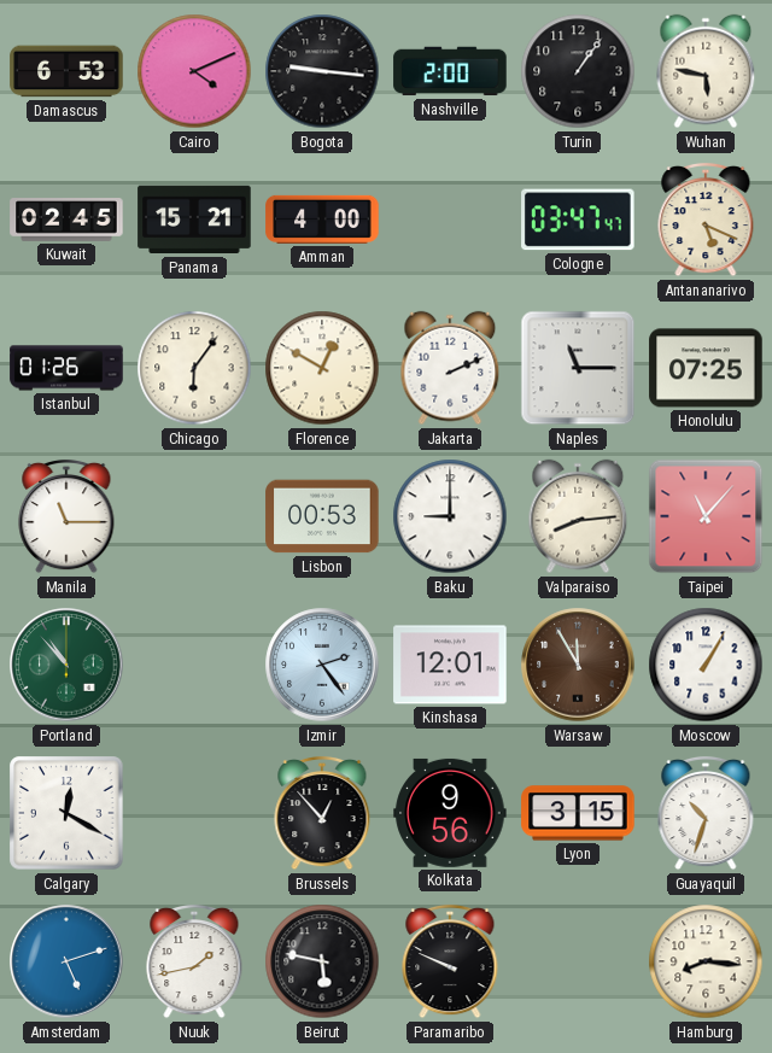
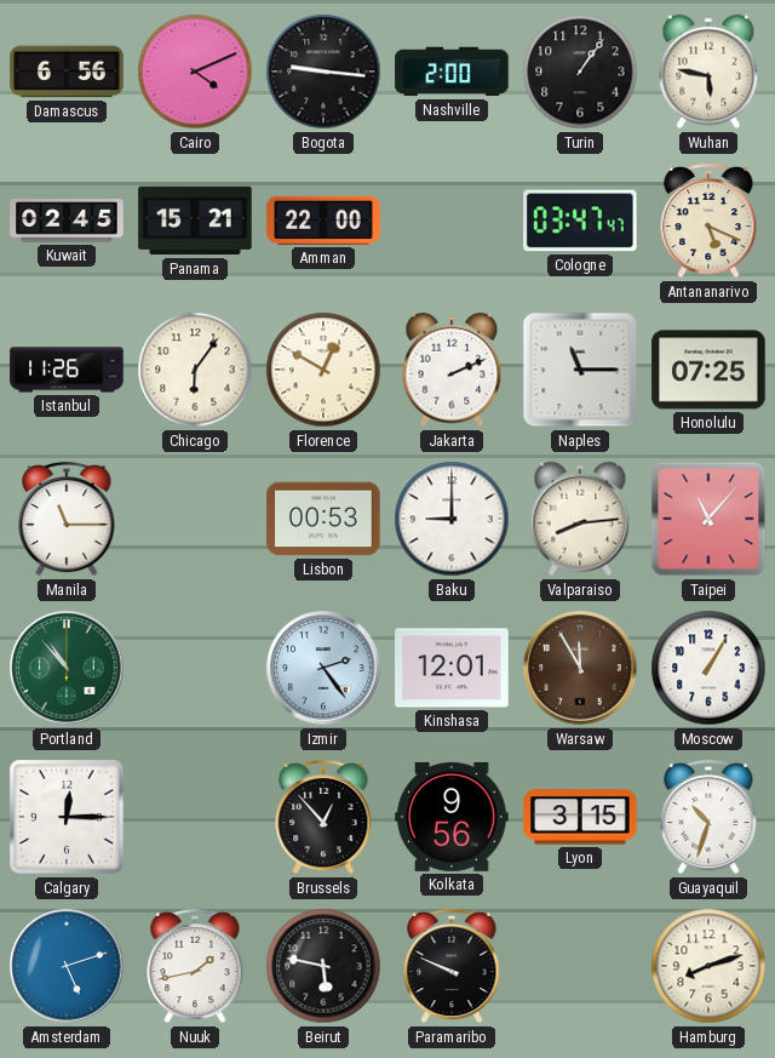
Damascus: 6:53 -> 6:56 (67, 72)
Amman: 4:00 -> 22:00 (323, 221)
Istanbul: 01:26 -> 11:26 (67, 370)
Calgary: 12:20 -> 12:15 (67, 817)
Hamburg: 8:16 -> 8:12 (708, 966)
